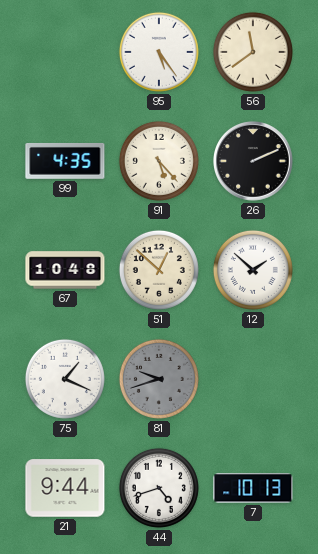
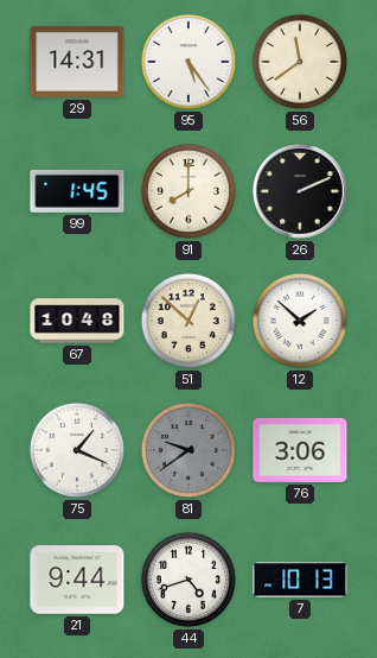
29: none -> 14:31 (77, 62)
99: 4:35 -> 1:45 (77, 191)
91: 5:23 -> 8:00 (188, 191)
81: 9:42 -> 9:39 (188, 450)
76: none -> 3:06 (300, 450)
